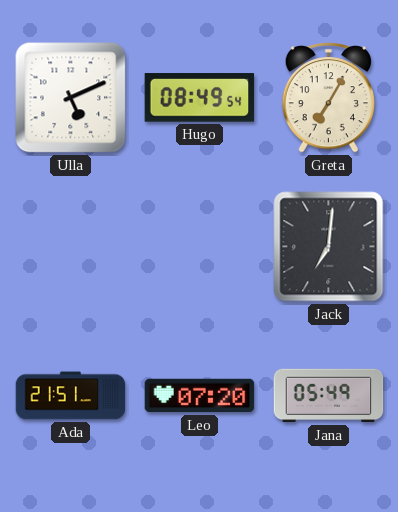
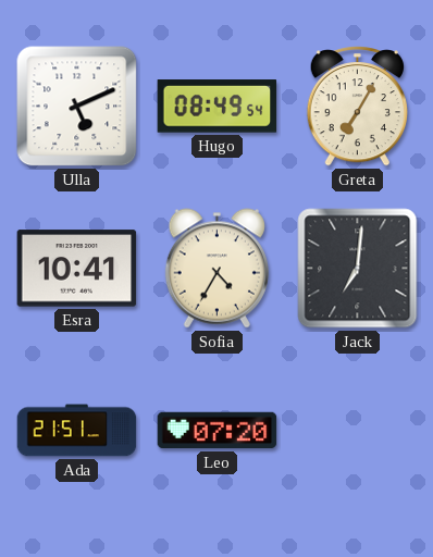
Esra: none -> 10:41 (77, 269)
Sofia: none -> 4:35 (216, 269)
Jana: 05:49 -> none (329, 396)
